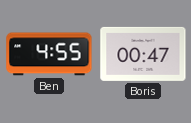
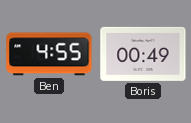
Boris: 00:47 -> 00:49 (143, 54)
